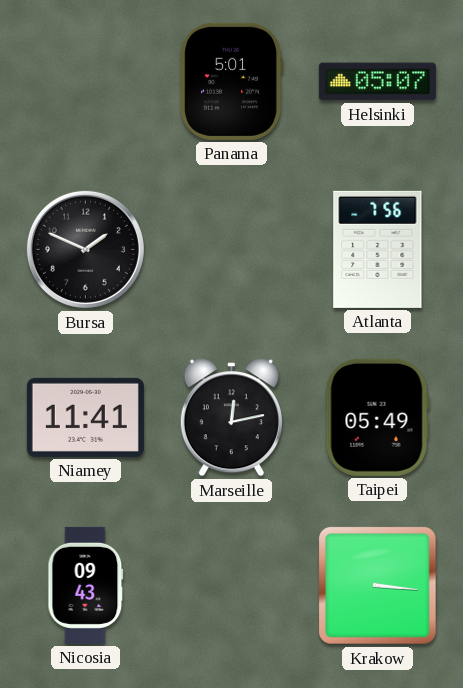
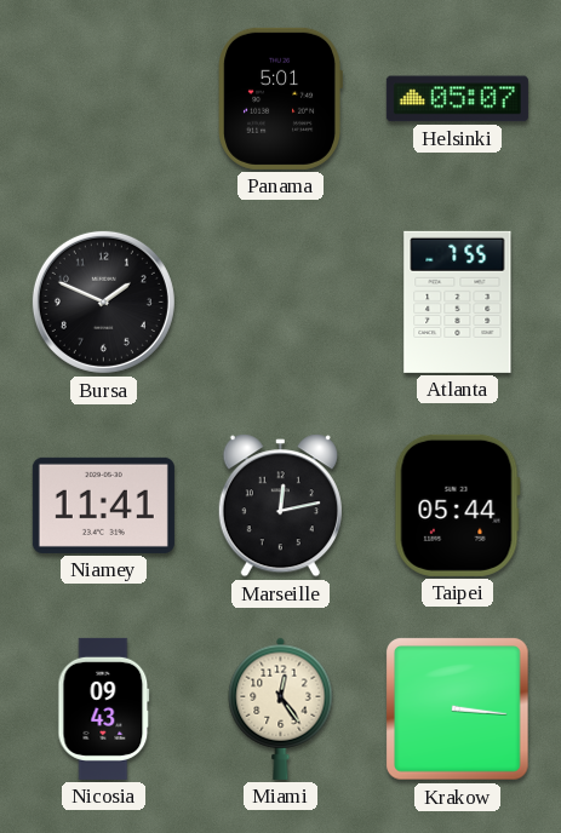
Atlanta: 7:56 -> 7:55 (458, 301)
Taipei: 05:49 -> 05:44 (457, 505)
Miami: none -> 12:24 (281, 708)
